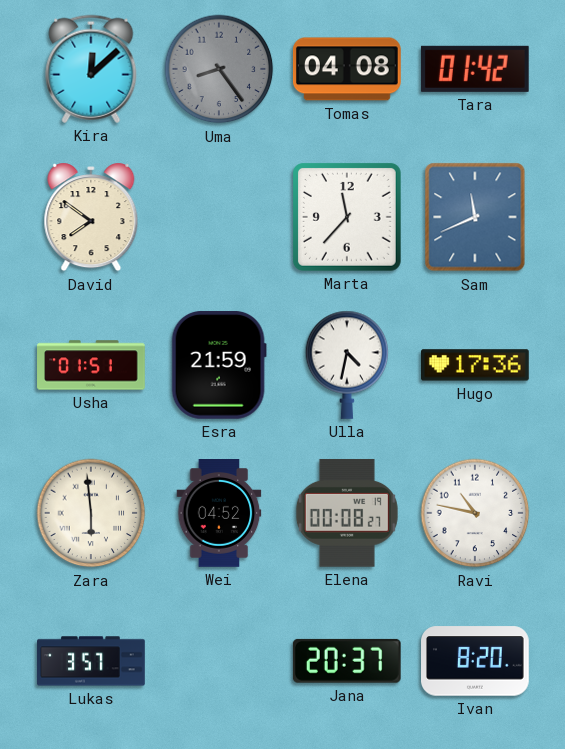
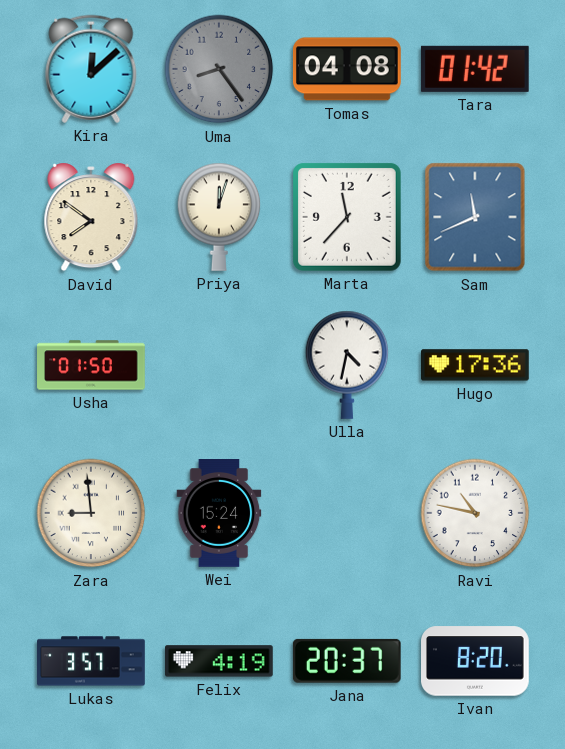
Priya: none -> 12:03 (219, 217)
Usha: 01:51 -> 01:50 (91, 365)
Esra: 21:59 -> none (219, 365)
Zara: 5:59 -> 8:59 (91, 513)
Wei: 04:52 -> 15:24 (219, 513)
Elena: 00:08 -> none (347, 513)
Felix: none -> 4:19 (220, 661)
